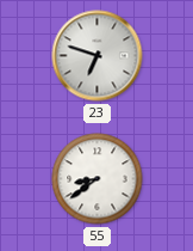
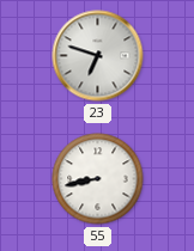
55: 8:39 -> 8:43 (98, 179)
